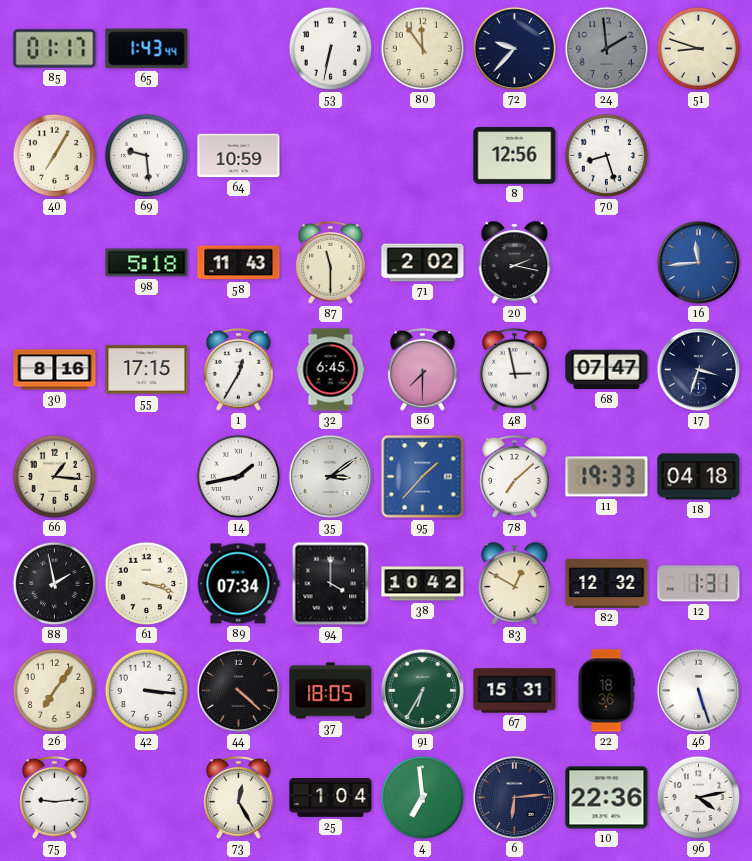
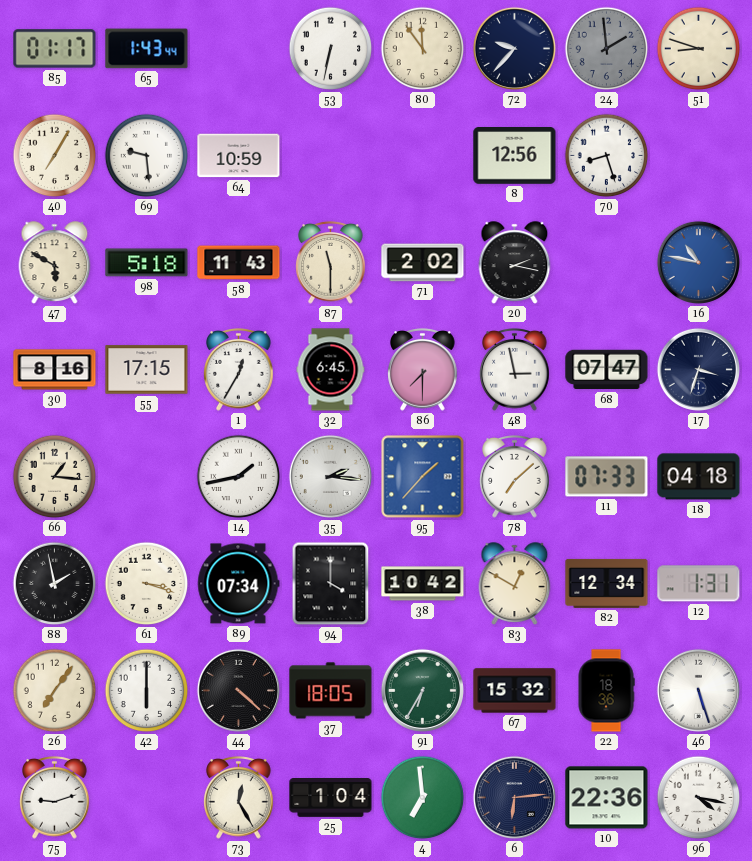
47: none -> 5:50 (55, 263)
16: 11:44 -> 10:47 (698, 262)
35: 3:09 -> 2:16 (330, 476)
11: 19:33 -> 07:33 (607, 477)
82: 12:32 -> 12:34 (607, 583)
42: 3:16 -> 6:00 (147, 691)
67: 15:31 -> 15:32 (515, 691)
75: 9:14 -> 9:12 (55, 798)
96: 4:13 -> 4:17 (699, 798)
